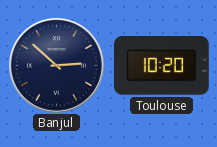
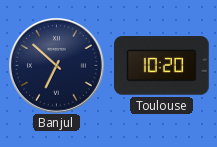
Banjul: 2:52 -> 6:52 (57, 66)
